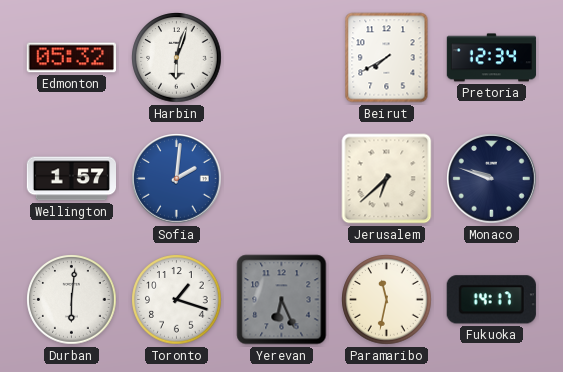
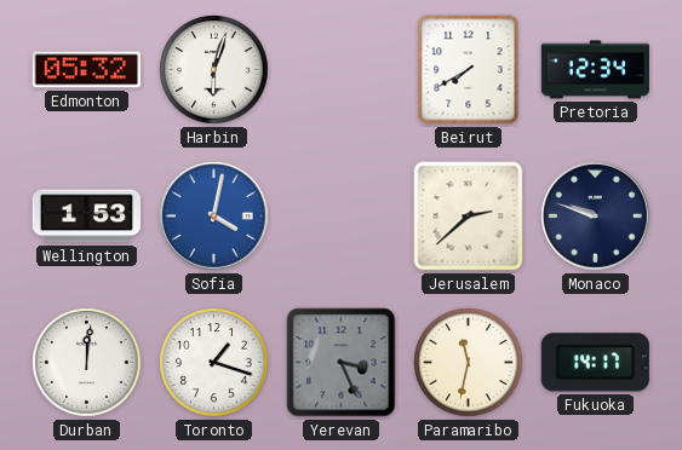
Wellington: 1:57 -> 1:53 (86, 217)
Sofia: 2:01 -> 4:02 (214, 217)
Jerusalem: 6:38 -> 2:38 (469, 217)
Durban: 6:01 -> 12:01 (87, 363)
Yerevan: 6:26 -> 3:26 (342, 363)
